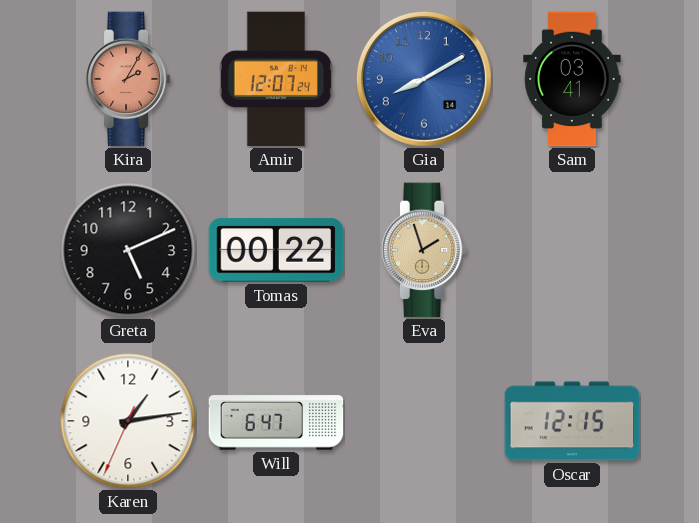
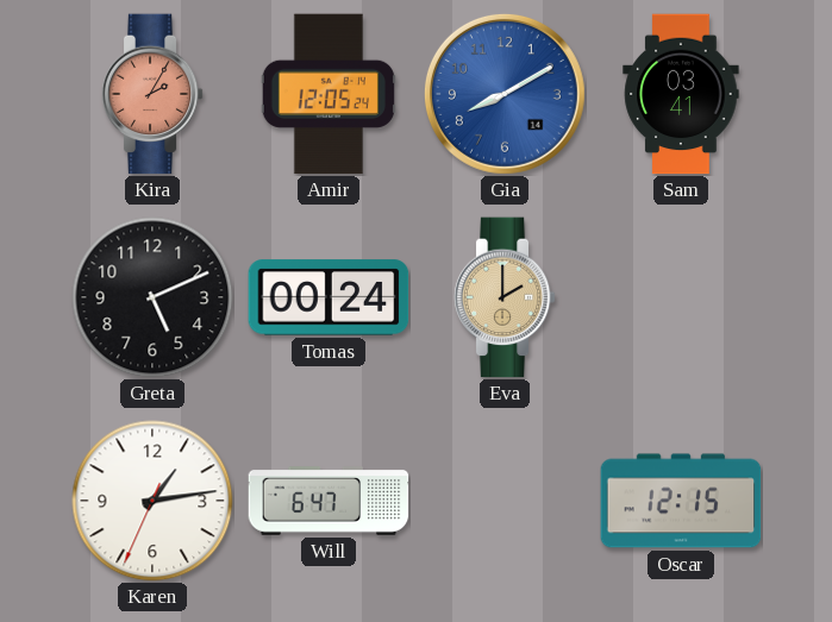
Amir: 12:07 -> 12:05 (329, 94)
Tomas: 00:22 -> 00:24 (329, 297)
Eva: 1:57 -> 2:00 (505, 297)
